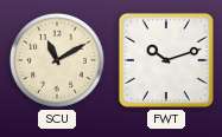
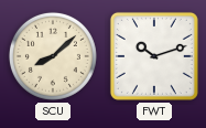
SCU: 11:10 -> 8:08 (53, 56)
